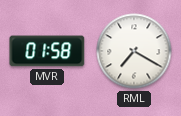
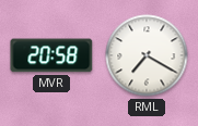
MVR: 01:58 -> 20:58 (51, 55)
